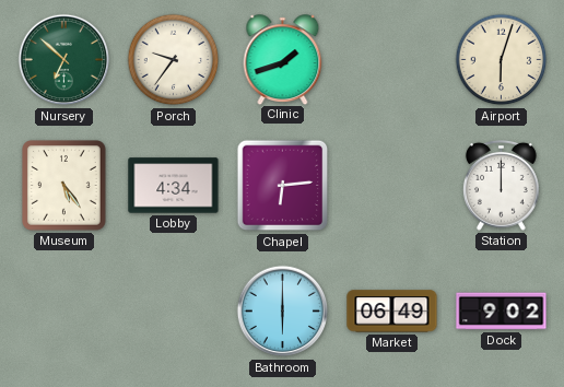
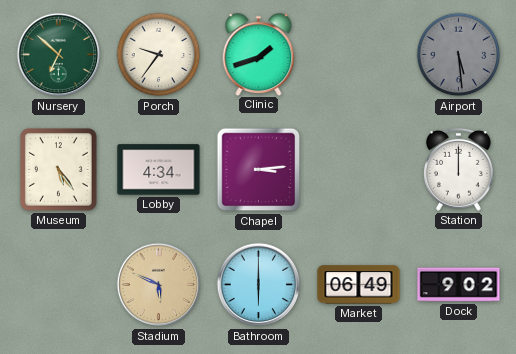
Airport: 6:03 -> 5:29 (459, 55)
Airport dial: cream -> grey (459, 55)
Chapel: 6:14 -> 3:14 (259, 170)
Stadium: none -> 5:49 (159, 285)
